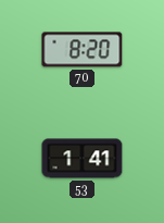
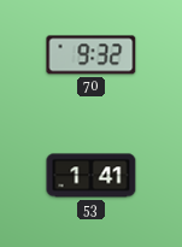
70: 8:20 -> 9:32 (92, 55)
